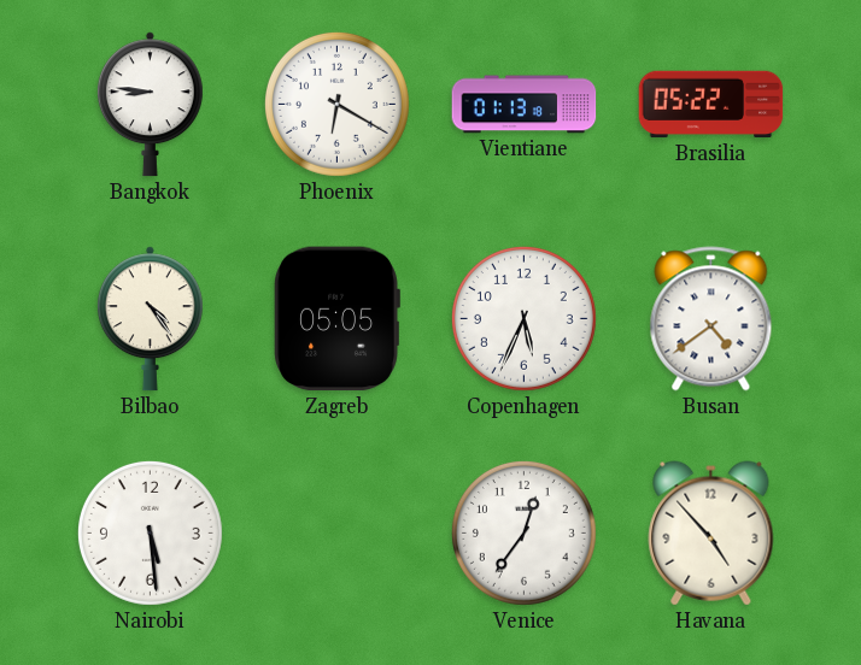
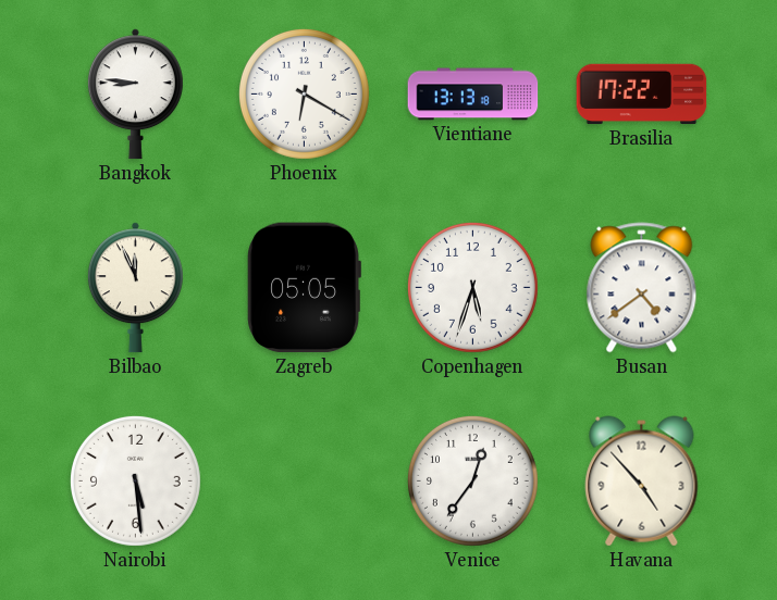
Vientiane: 01:13 -> 13:13 (473, 95)
Brasilia: 05:22 -> 17:22 (642, 95)
Bilbao: 4:24 -> 11:56 (135, 288)
Copenhagen: 5:34 -> 5:33 (472, 287)
